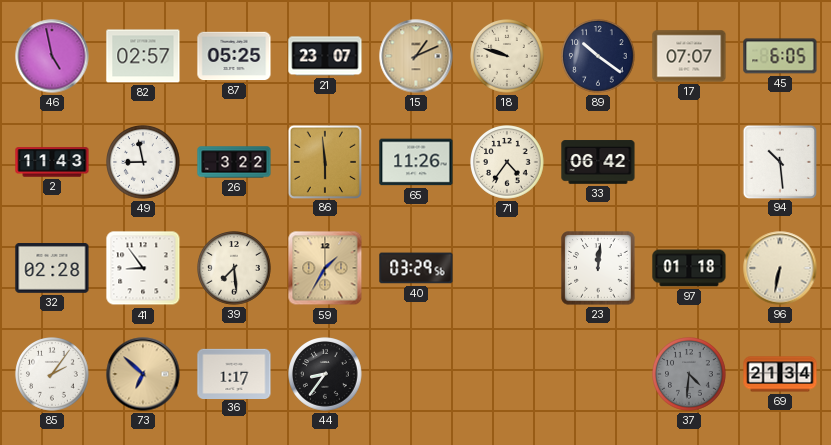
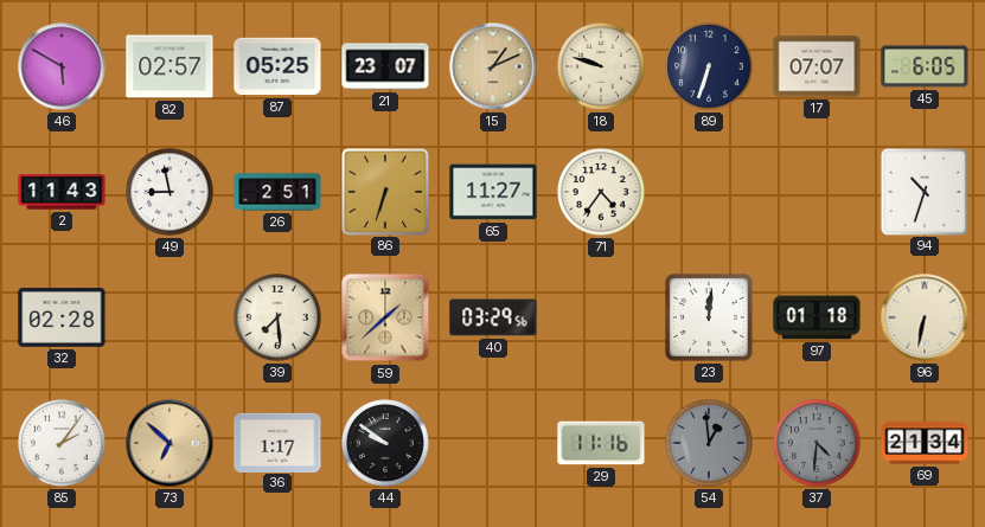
46: 4:58 -> 5:50 (62, 66)
89: 10:21 -> 6:33 (709, 66)
26: 3:22 -> 2:51 (277, 192)
86: 5:59 -> 6:33 (384, 191)
65: 11:26 -> 11:27 (493, 192)
33: 06:42 -> none (598, 162)
94: 10:29 -> 10:33 (923, 191)
41: 8:54 -> none (143, 268)
59: 1:35 -> 1:38 (385, 317)
44: 8:36 -> 9:51 (385, 443)
29: none -> 11:16 (601, 443)
54: none -> 12:59 (709, 443)
